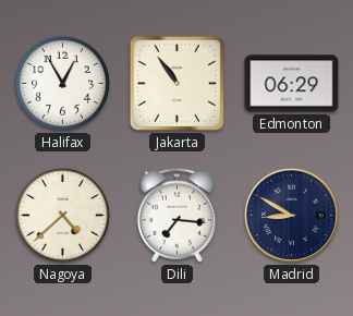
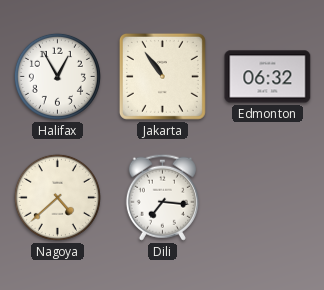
Edmonton: 06:29 -> 06:32 (268, 77)
Madrid: 8:50 -> none (291, 215)
